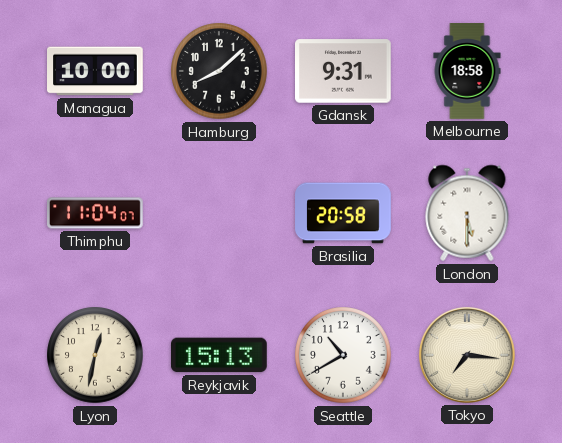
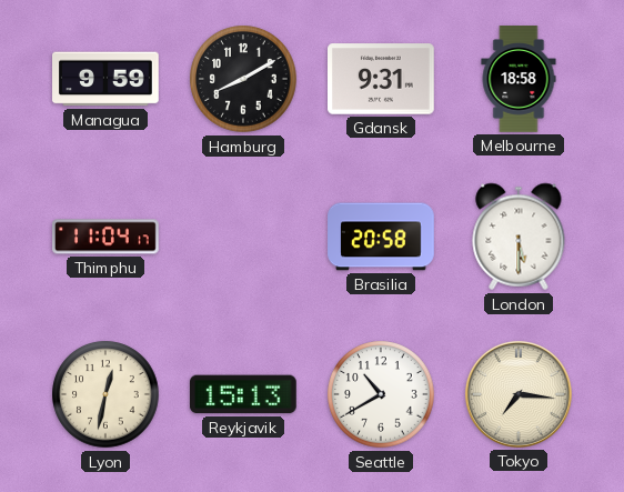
Managua: 10:00 -> 9:59 (107, 79)
Hamburg: 8:08 -> 8:10 (243, 79)
Thimphu: 11:04:07 -> 11:04:17 (105, 237)
